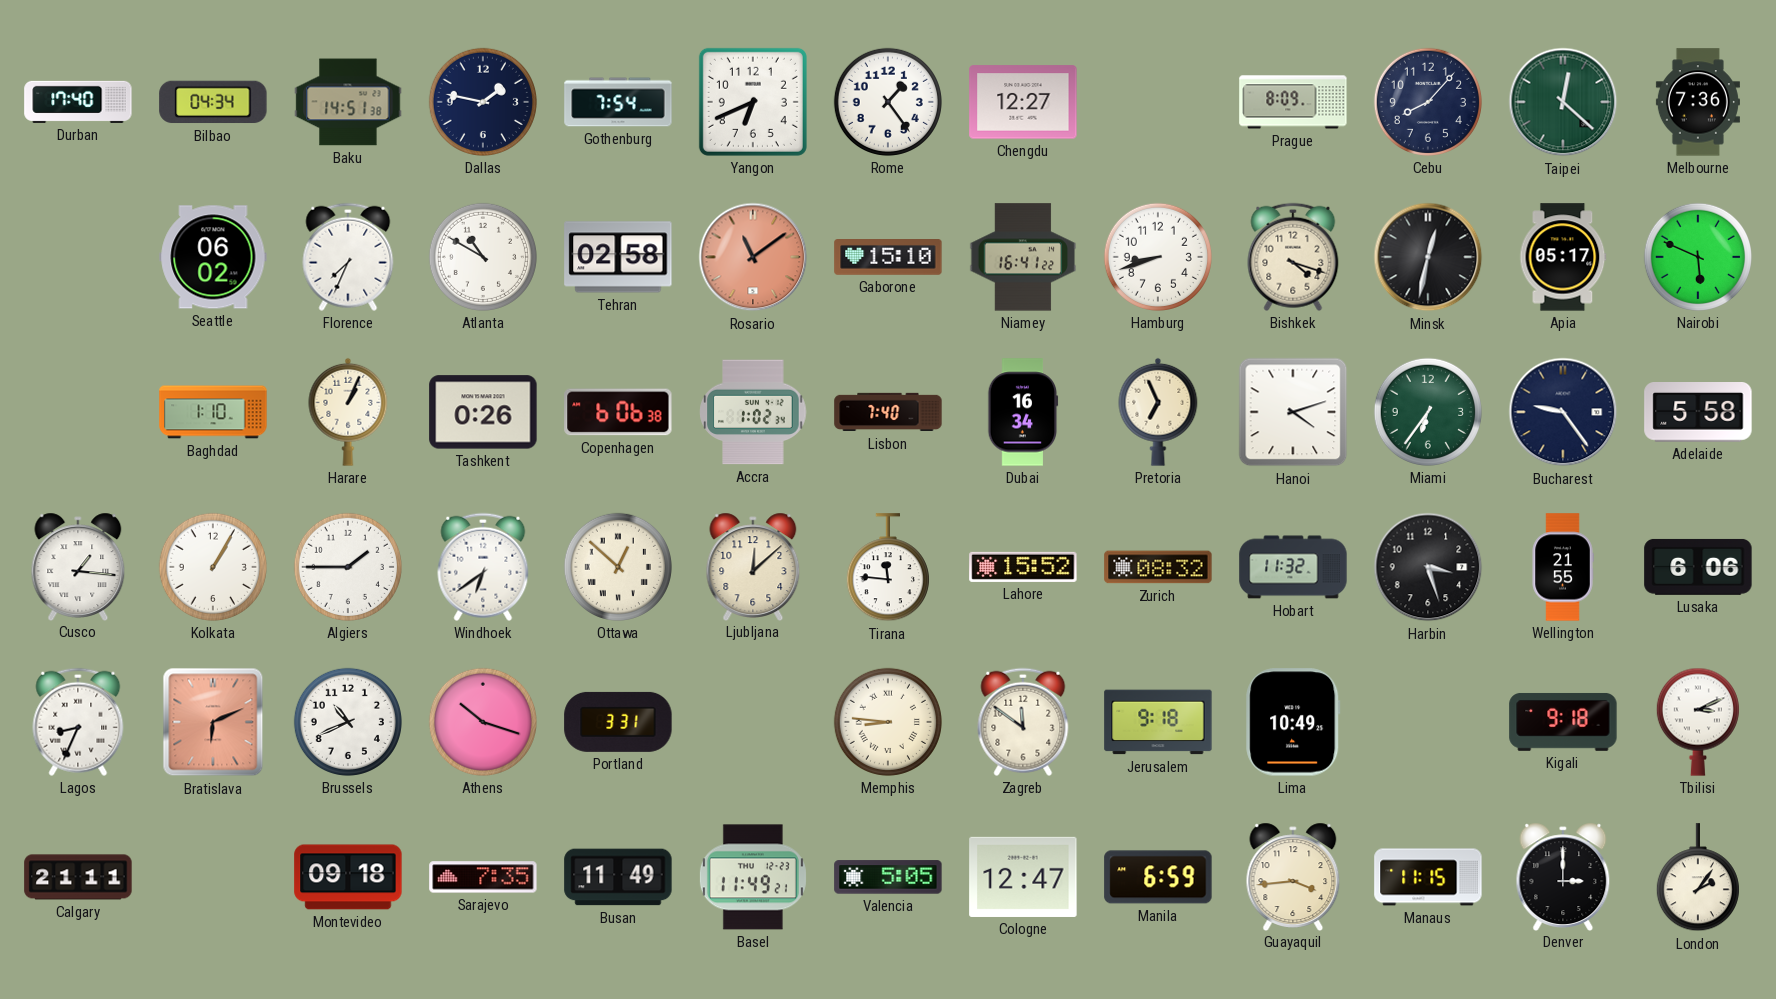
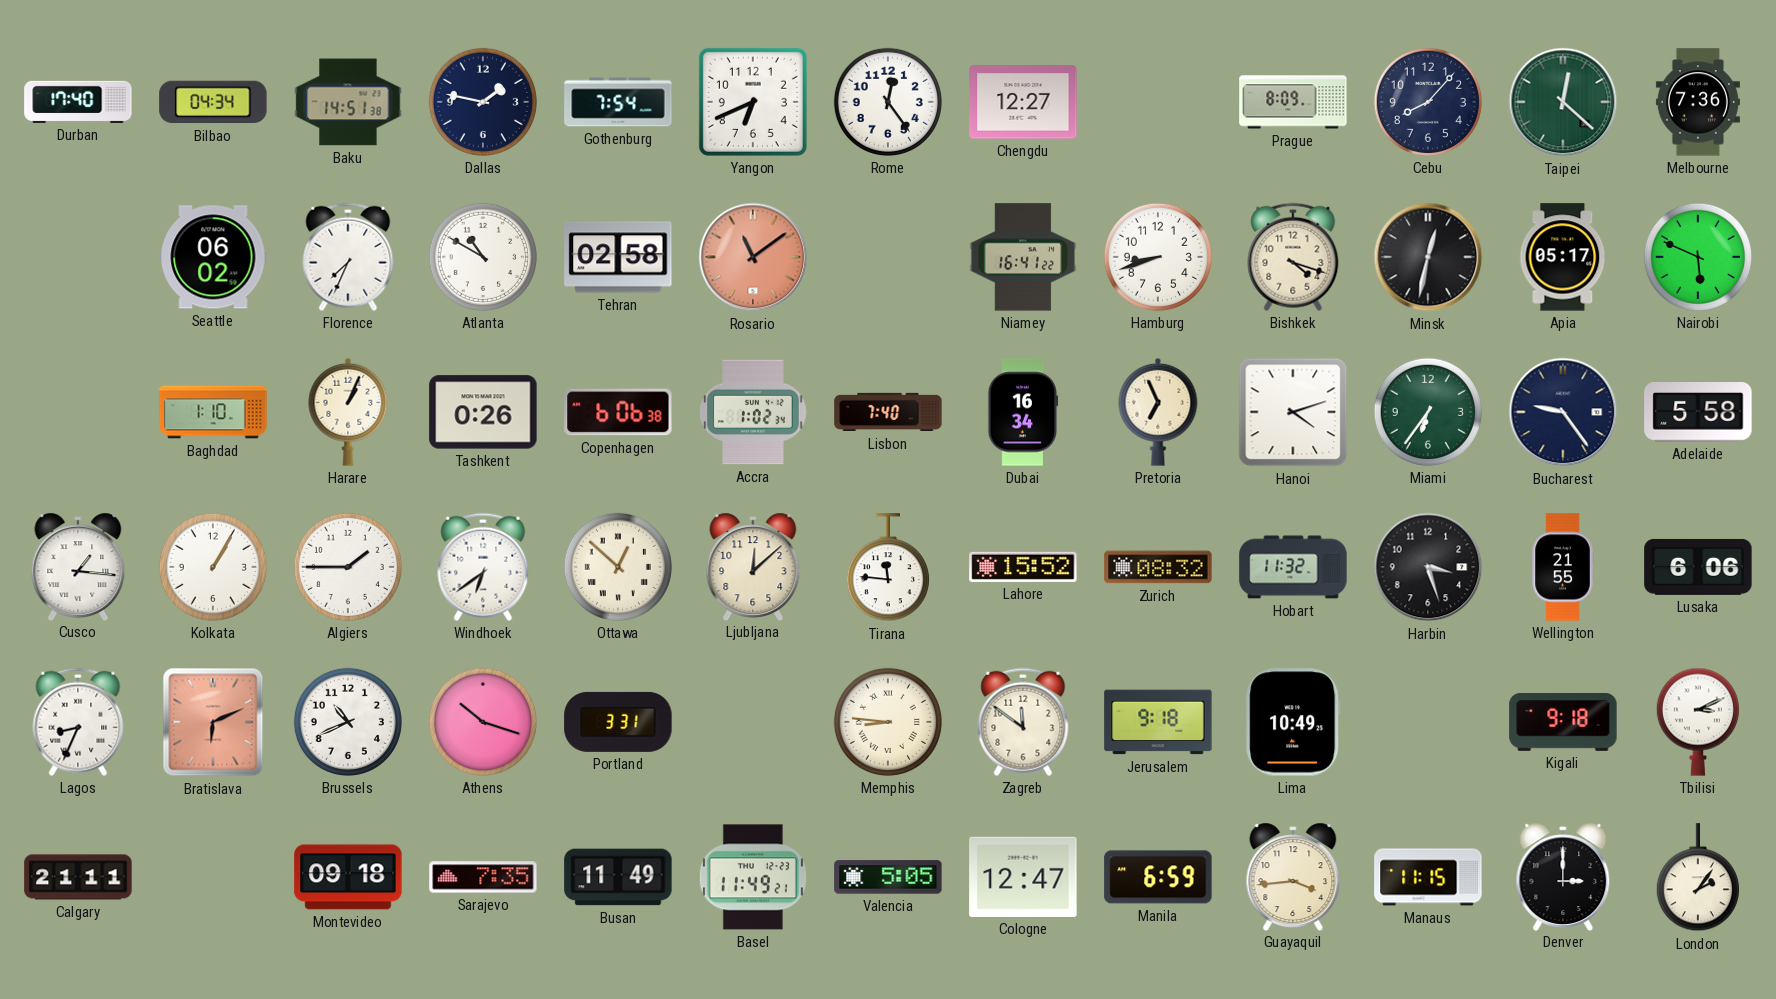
Rome: 1:24 -> 12:24 (888, 102)
Gaborone: 15:10 -> none (888, 257)
